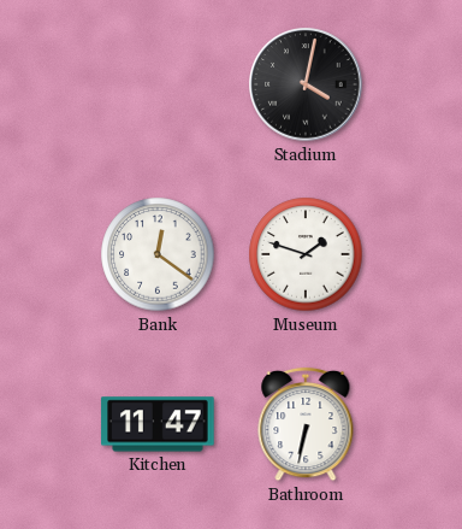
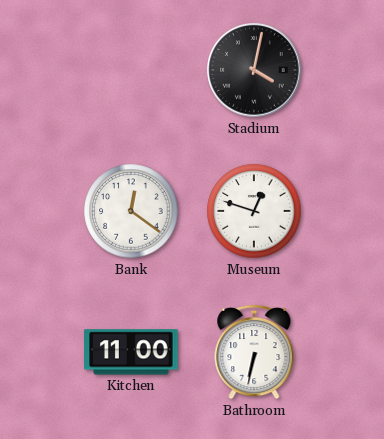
Museum: 1:48 -> 12:48 (254, 211)
Kitchen: 11:47 -> 11:00 (131, 352)
